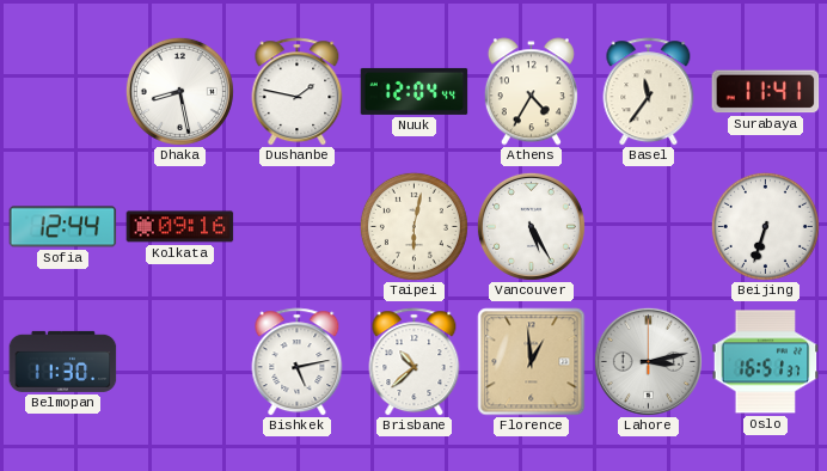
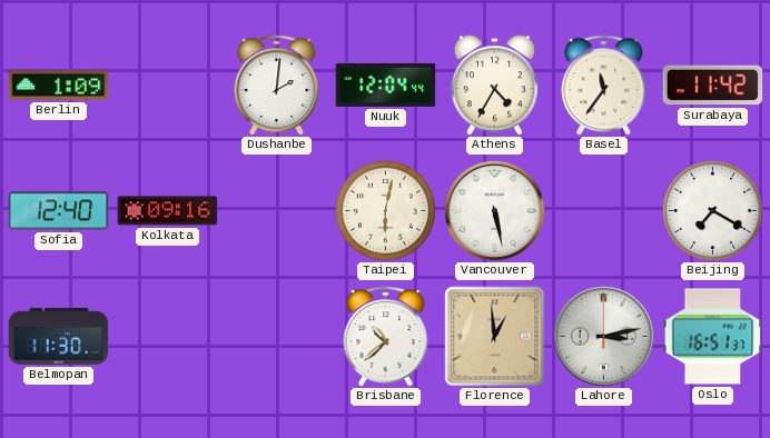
Berlin: none -> 1:09 (59, 86)
Dhaka: 8:28 -> none (179, 91)
Dushanbe: 1:47 -> 2:01 (277, 86)
Surabaya: 11:41 -> 11:42 (713, 86)
Sofia: 12:44 -> 12:40 (59, 211)
Vancouver: 5:25 -> 5:28 (494, 210)
Beijing: 6:33 -> 7:20 (712, 210)
Bishkek: 5:13 -> none (298, 362)
